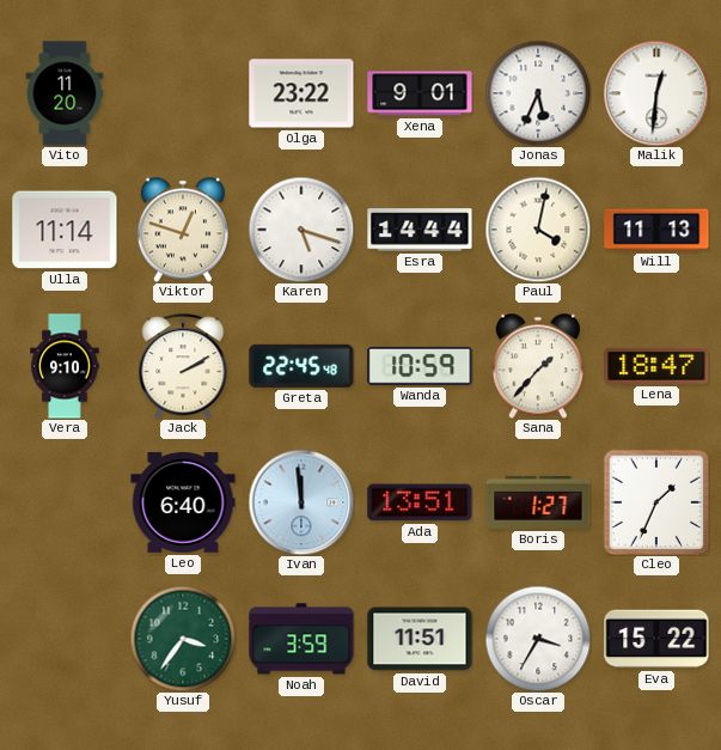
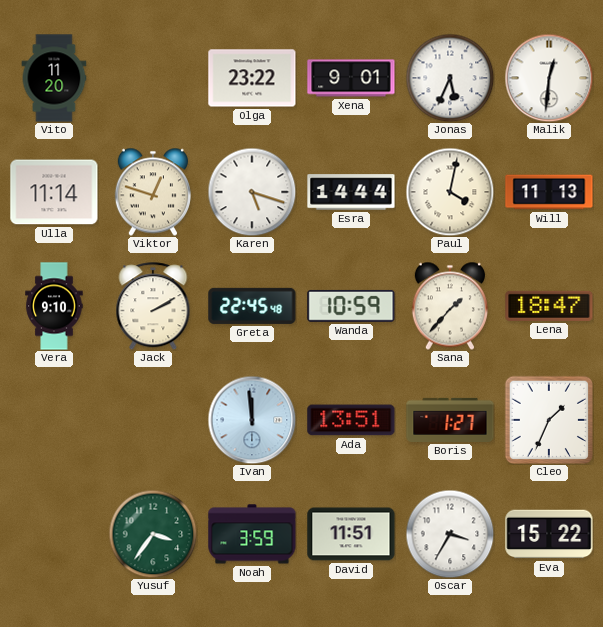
Leo: 6:40 -> none (183, 502)
